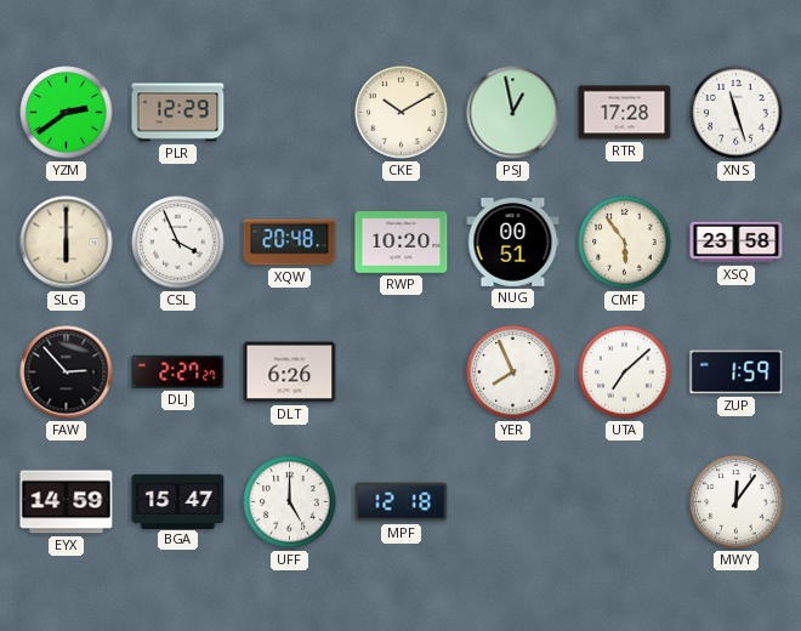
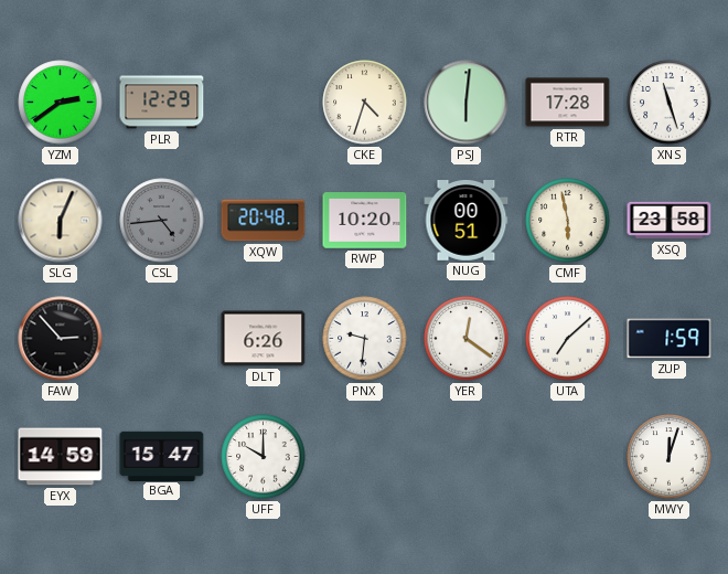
CKE: 10:10 -> 4:33 (365, 103)
PSJ: 12:58 -> 6:01 (467, 103)
SLG: 6:00 -> 6:04 (61, 221)
CSL: 3:56 -> 4:44 (162, 221)
CSL dial: white -> grey (162, 221)
CMF: 5:54 -> 5:58 (568, 221)
DLJ: 2:27 -> none (178, 371)
PNX: none -> 9:31 (365, 339)
YER: 7:56 -> 12:21 (467, 339)
UFF: 5:00 -> 10:00 (264, 457)
MPF: 12:18 -> none (402, 502)
MWY: 12:06 -> 12:03 (670, 457)
